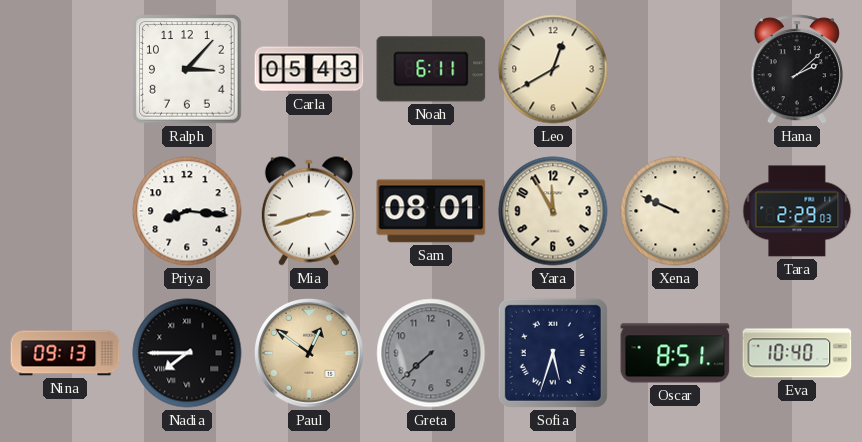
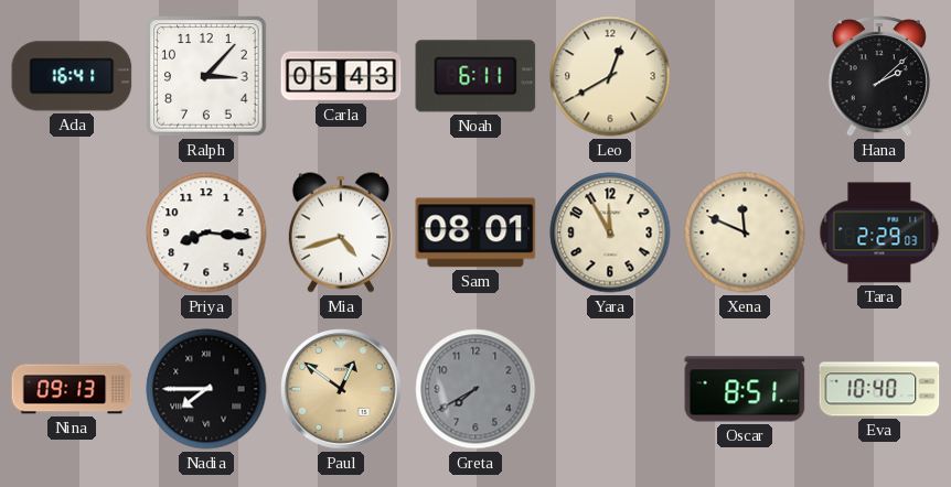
Ada: none -> 16:41 (72, 76)
Mia: 2:42 -> 4:42 (341, 232)
Xena: 9:49 -> 11:49 (745, 232)
Greta: 7:38 -> 7:40 (475, 389)
Sofia: 5:33 -> none (553, 353)
